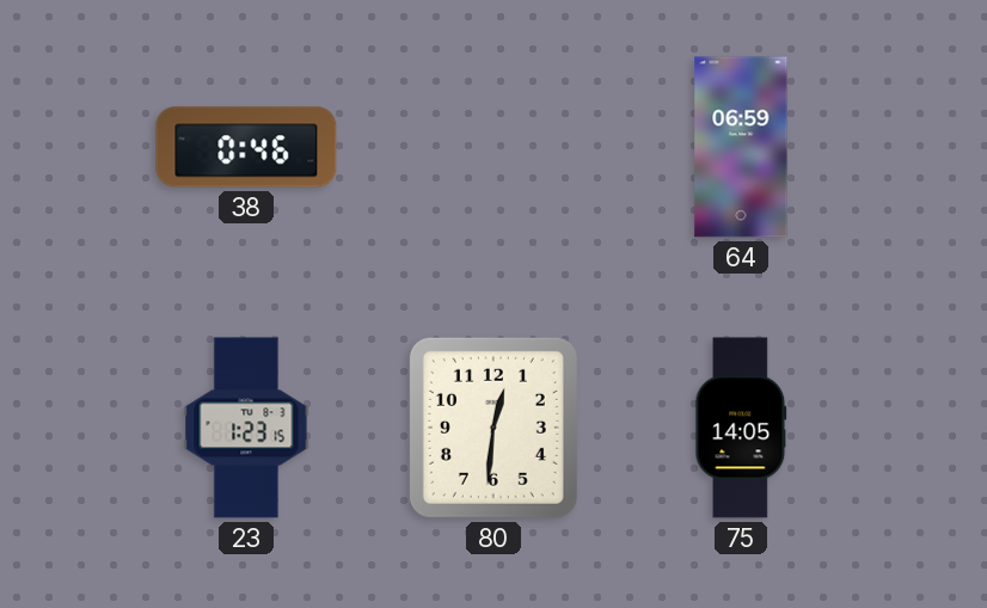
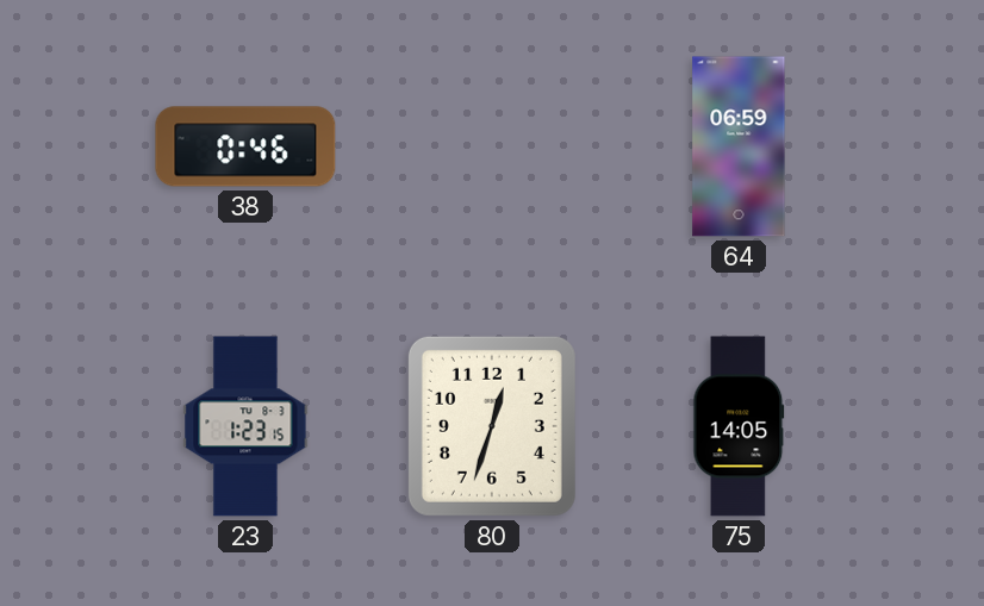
80: 12:31 -> 12:33 (492, 426)
